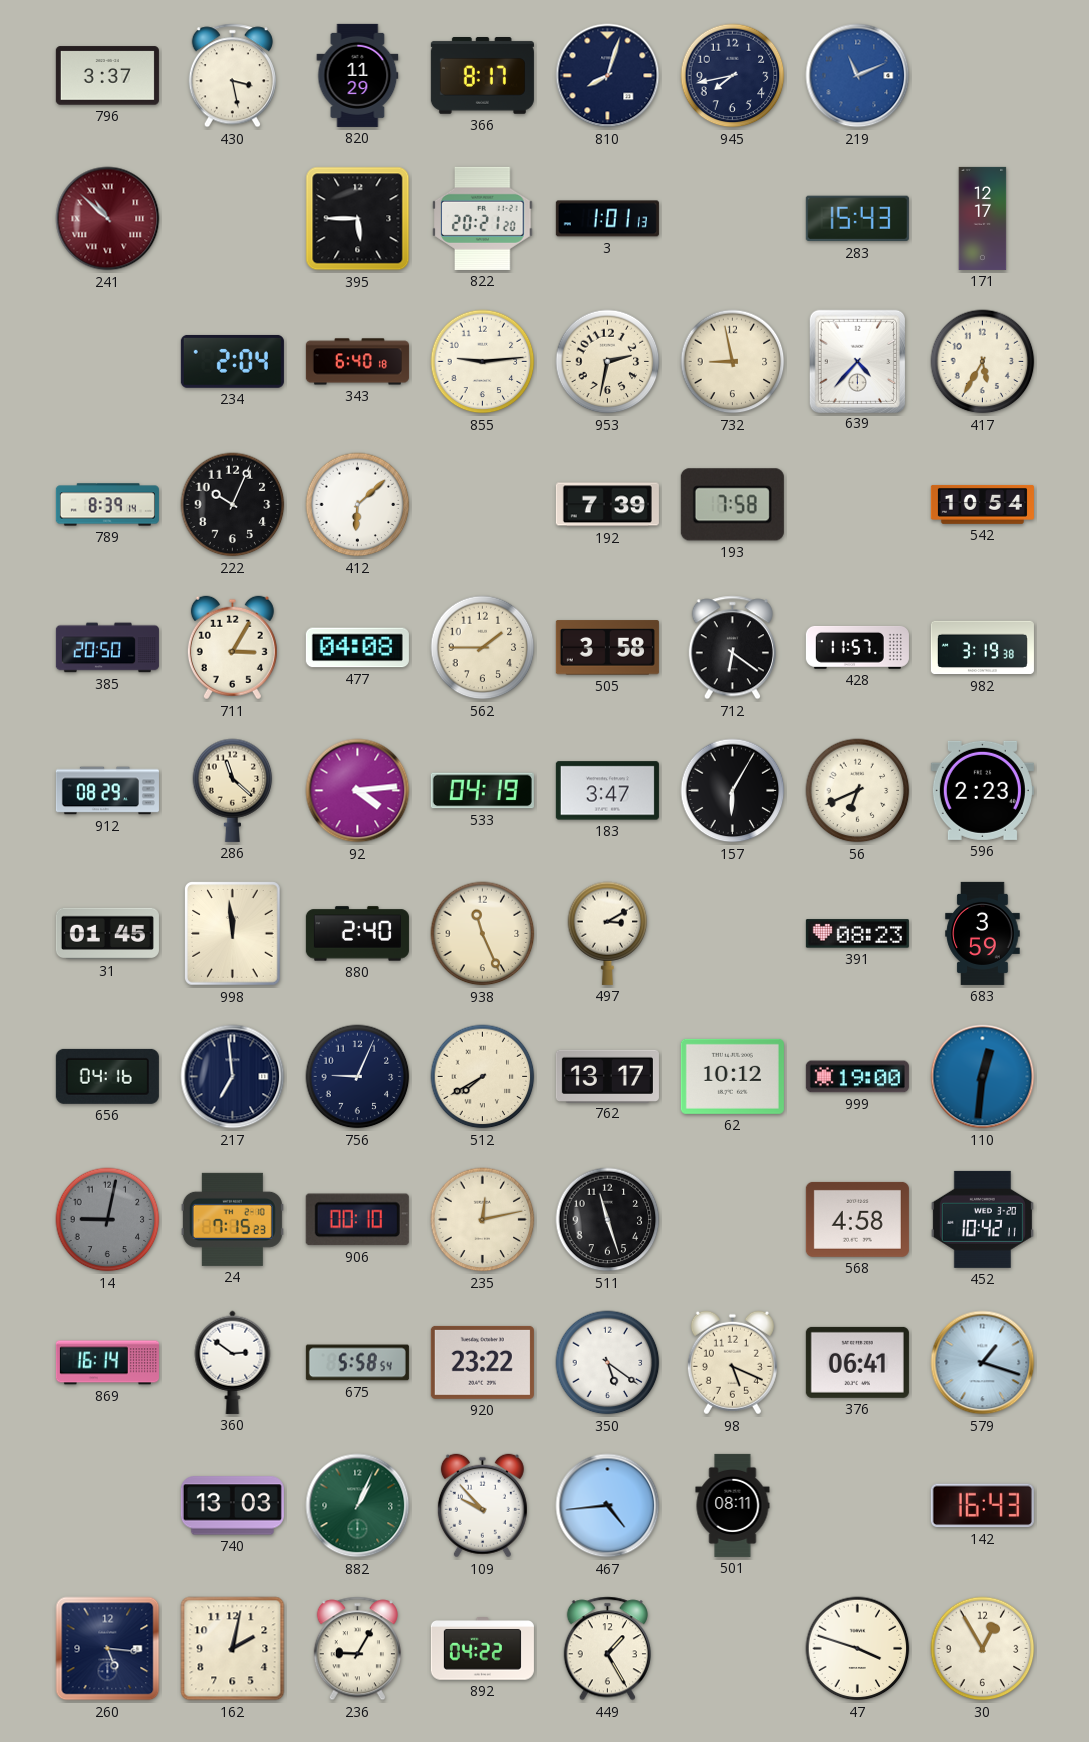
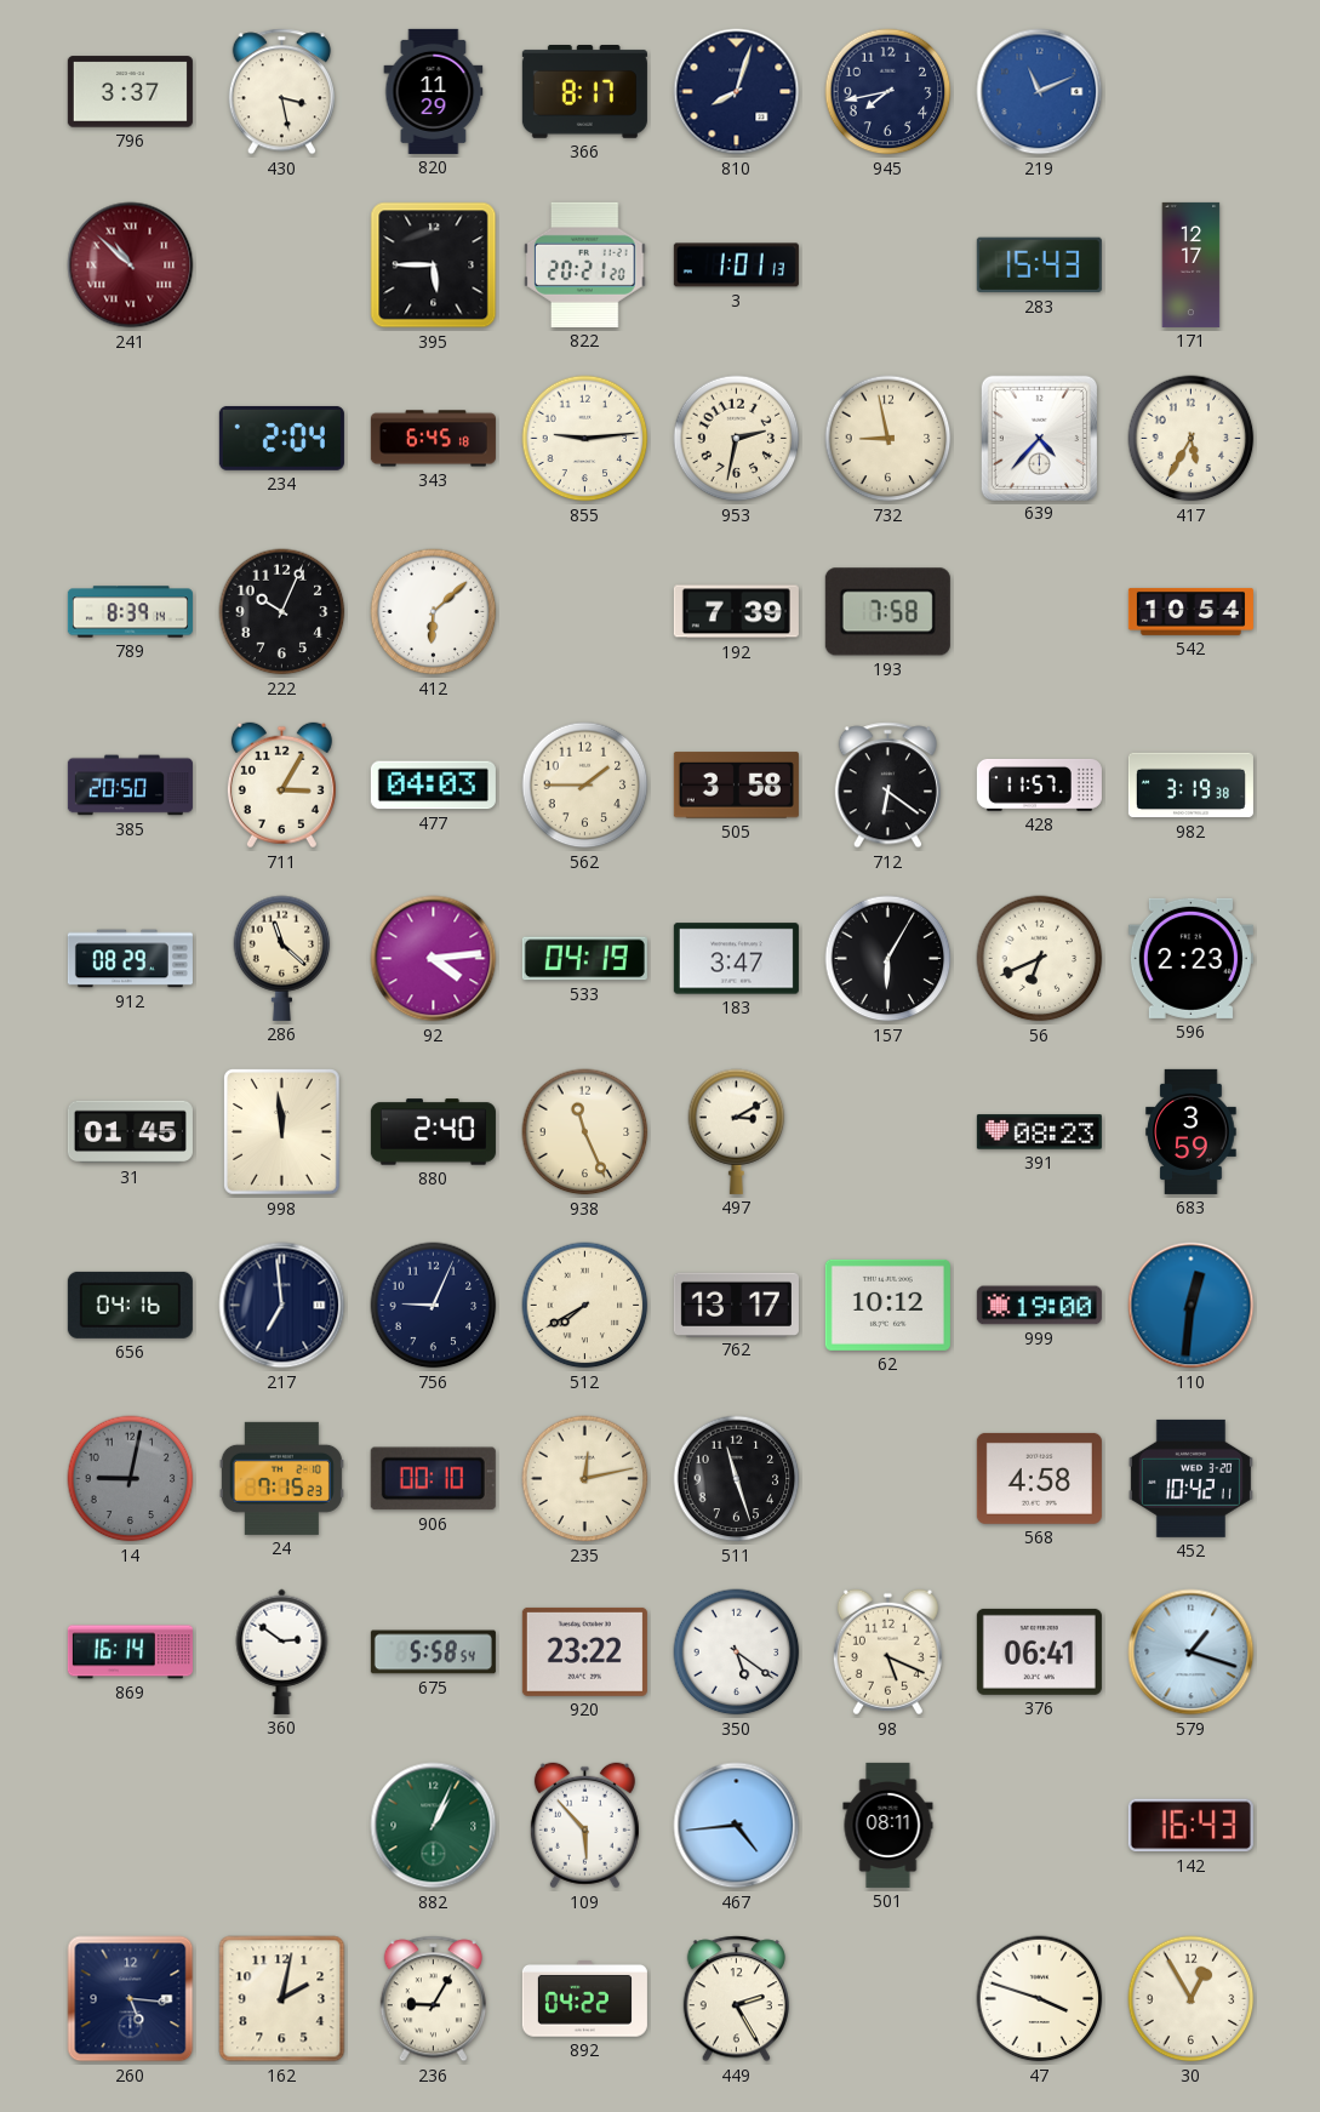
343: 6:40 -> 6:45 (433, 439)
477: 04:08 -> 04:03 (433, 786)
740: 13:03 -> none (232, 1506)
109: 9:53 -> 5:53 (584, 1826)
449: 1:25 -> 2:25 (736, 1999)
